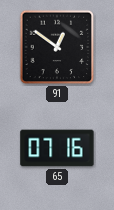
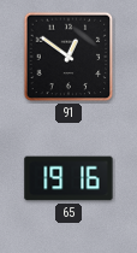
65: 07:16 -> 19:16 (68, 178)
